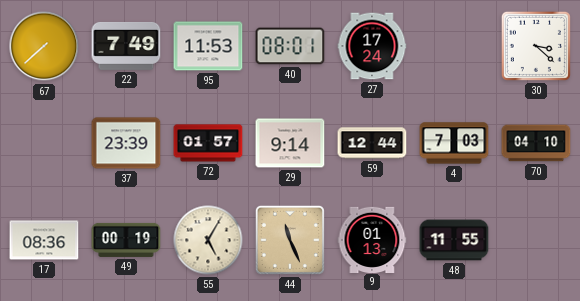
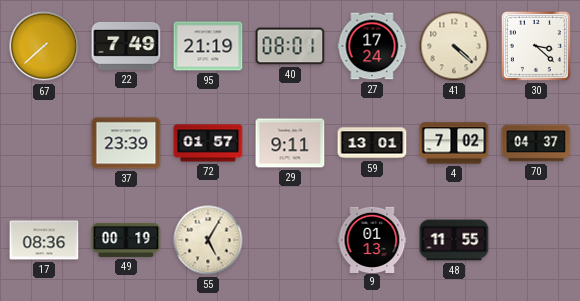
95: 11:53 -> 21:19 (208, 46)
41: none -> 4:22 (454, 46)
29: 9:14 -> 9:11 (290, 143)
59: 12:44 -> 13:01 (372, 143)
4: 7:03 -> 7:02 (454, 143)
70: 04:10 -> 04:37 (536, 143)
44: 11:26 -> none (290, 240)
